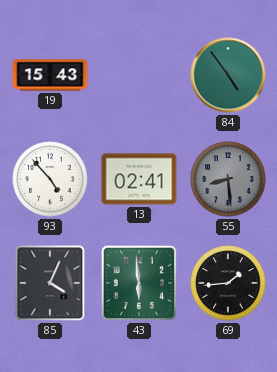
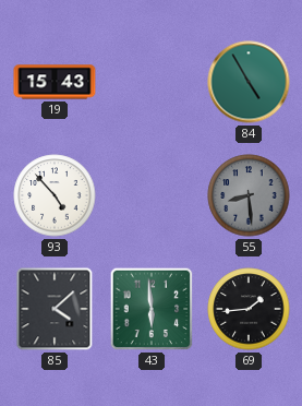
84: 4:54 -> 4:55 (249, 82)
13: 02:41 -> none (139, 179)
85: 4:04 -> 4:08 (55, 309)
